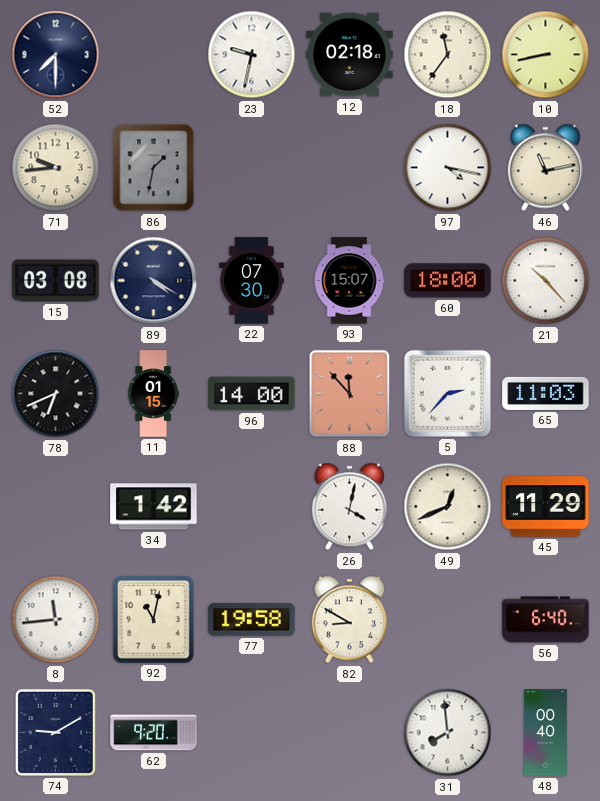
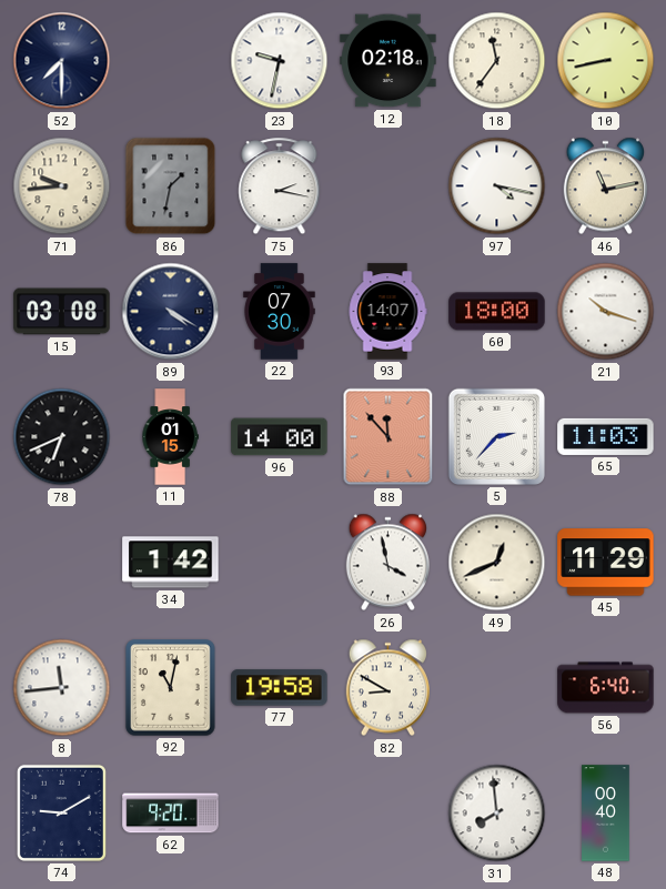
75: none -> 2:17 (280, 186)
93: 15:07 -> 14:07 (387, 312)
21: 10:23 -> 10:18 (606, 312)
26: 4:02 -> 3:58 (387, 563)
